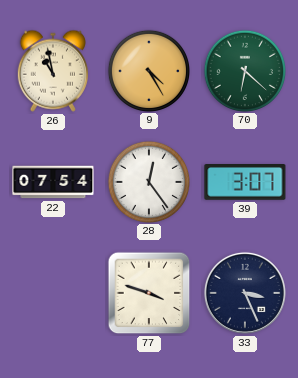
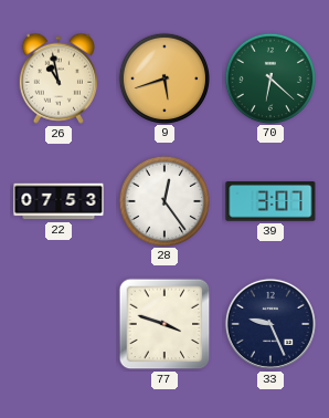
9: 4:25 -> 5:42 (163, 77)
22: 07:54 -> 07:53 (59, 201)
33: 3:26 -> 9:26 (270, 324)
